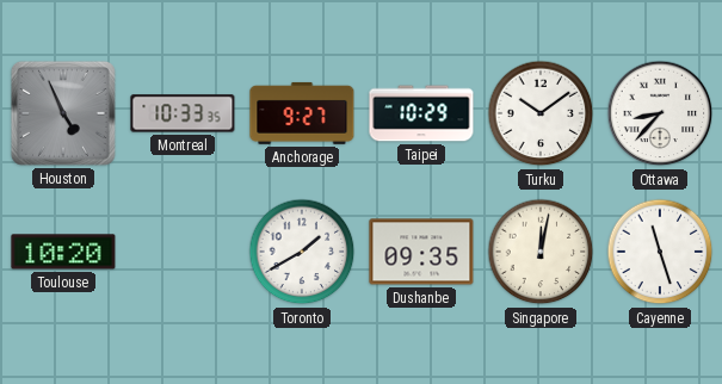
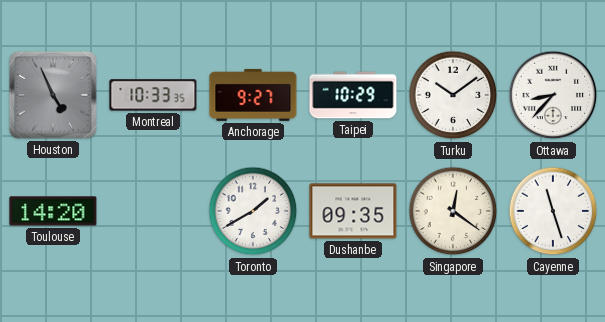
Toulouse: 10:20 -> 14:20 (53, 211)
Singapore: 12:02 -> 12:21 (453, 211)
